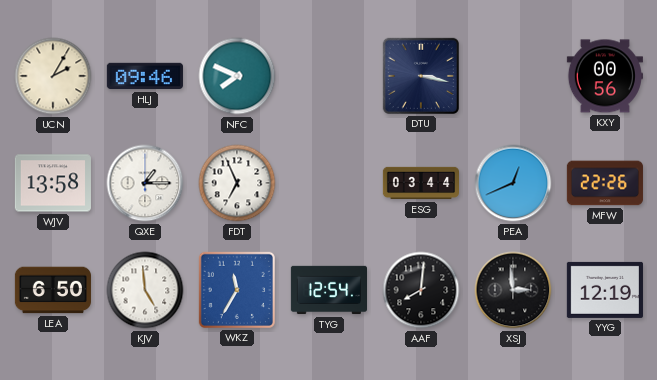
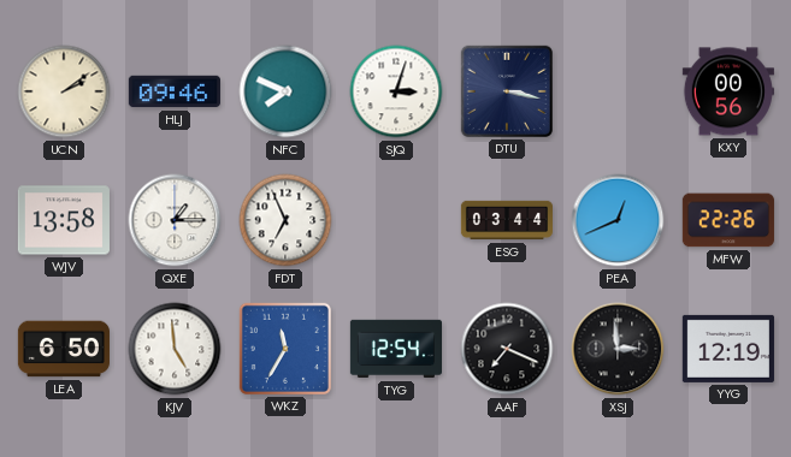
UCN: 2:05 -> 2:09 (64, 91)
SJQ: none -> 3:03 (396, 91)
AAF: 8:01 -> 7:19 (507, 349)
